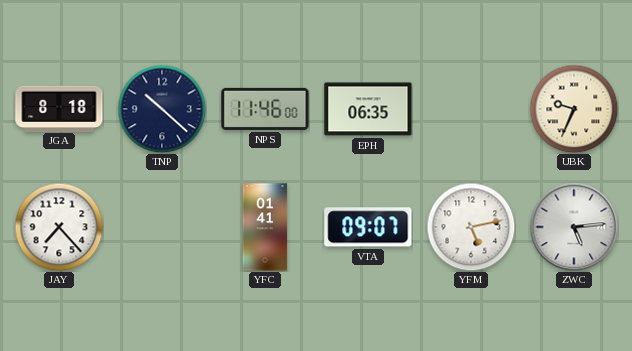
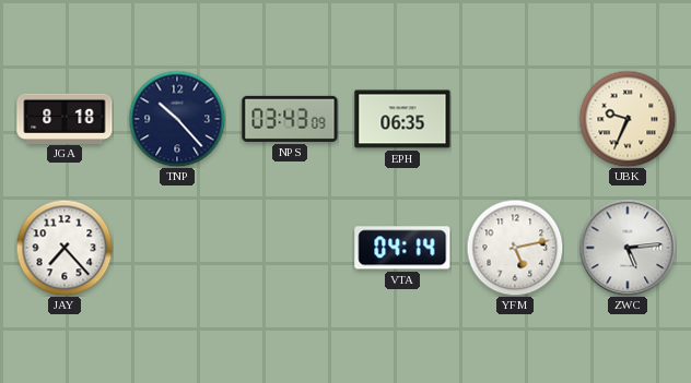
TNP: 10:22 -> 10:23 (177, 119)
NPS: 11:46 -> 03:43 (290, 119)
YFC: 01:41 -> none (265, 227)
VTA: 09:07 -> 04:14 (402, 248)
